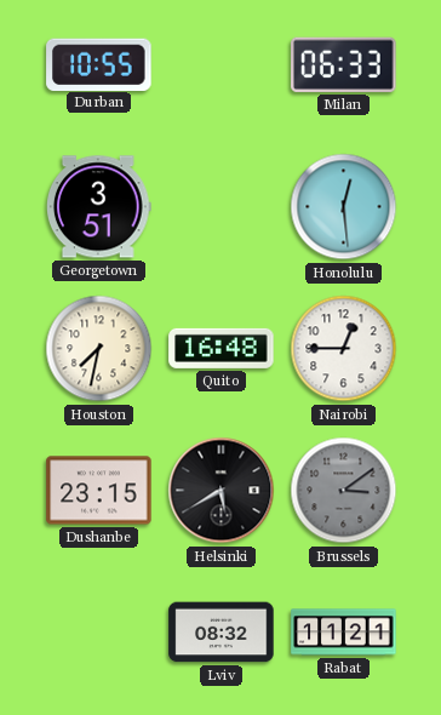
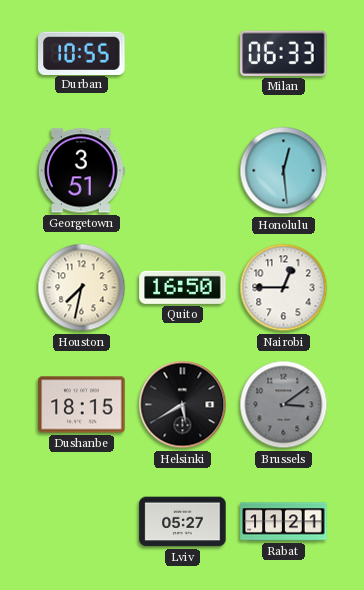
Quito: 16:48 -> 16:50 (183, 287)
Dushanbe: 23:15 -> 18:15 (82, 405)
Lviv: 08:32 -> 05:27 (183, 522)
